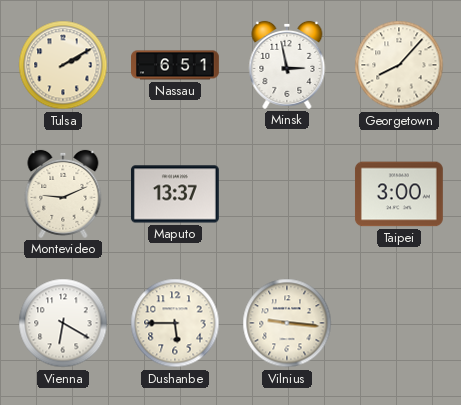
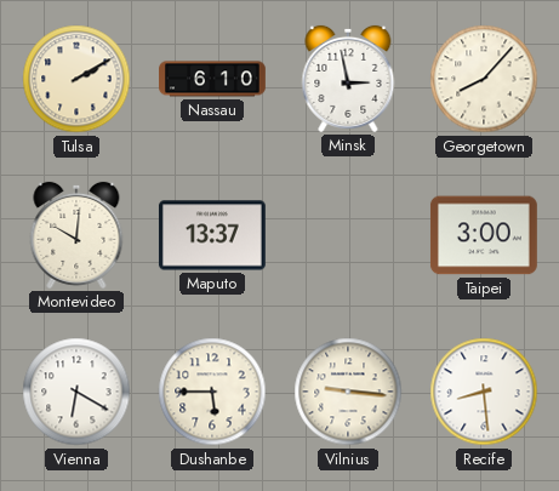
Nassau: 6:51 -> 6:10 (213, 79)
Montevideo: 9:11 -> 10:01 (76, 235)
Recife: none -> 8:29 (484, 392)
